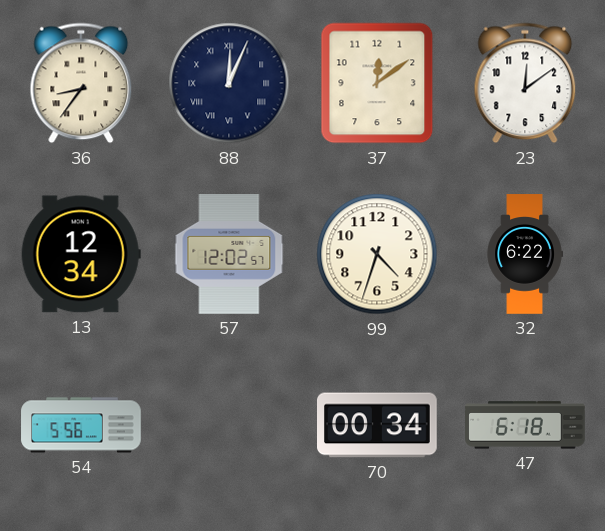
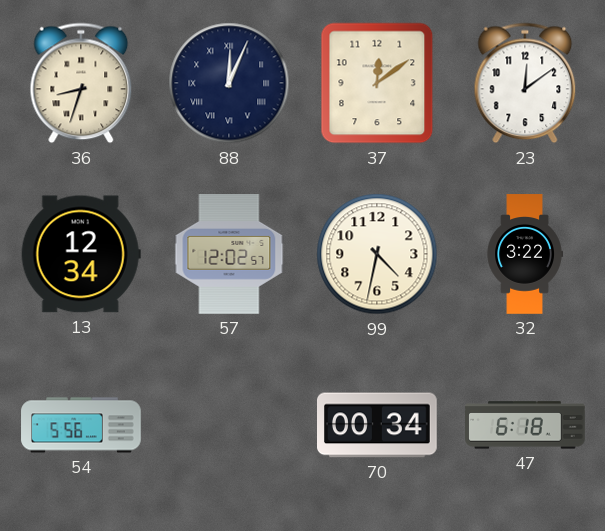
36: 8:36 -> 8:33 (81, 83)
99: 4:33 -> 4:32 (377, 254)
32: 6:22 -> 3:22 (525, 254)
